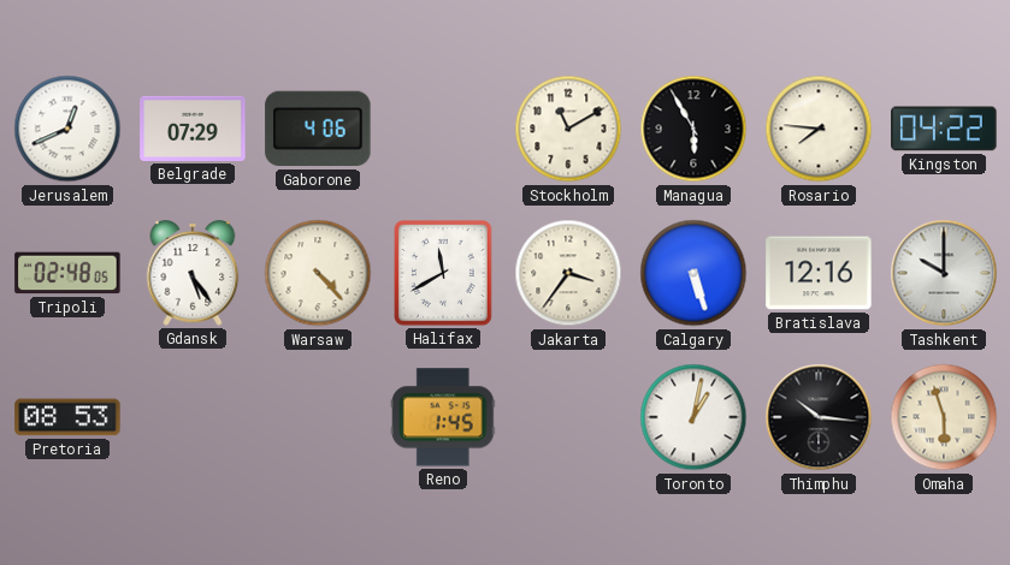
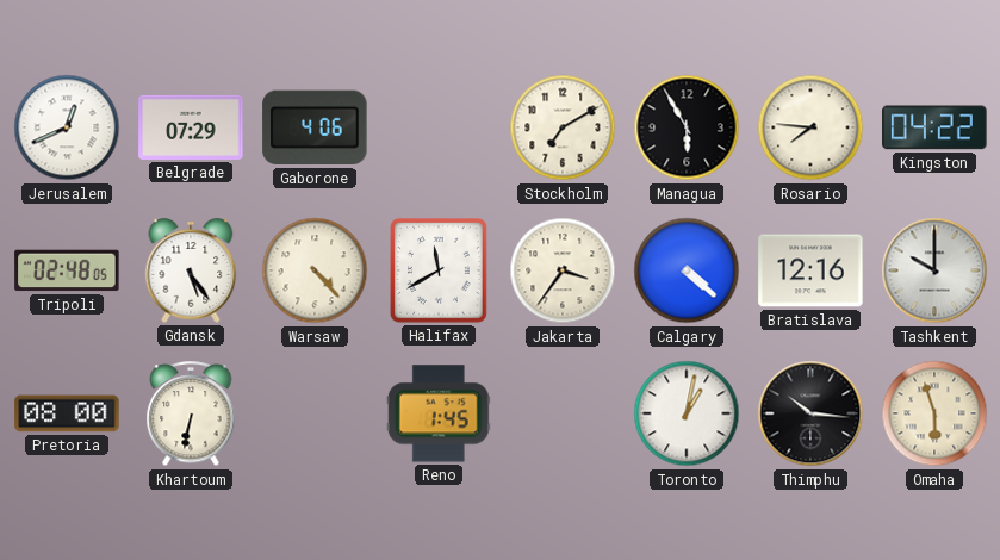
Stockholm: 11:10 -> 7:10 (563, 127)
Calgary: 5:27 -> 4:22 (687, 270)
Pretoria: 08:53 -> 08:00 (67, 413)
Khartoum: none -> 6:32 (191, 415)
